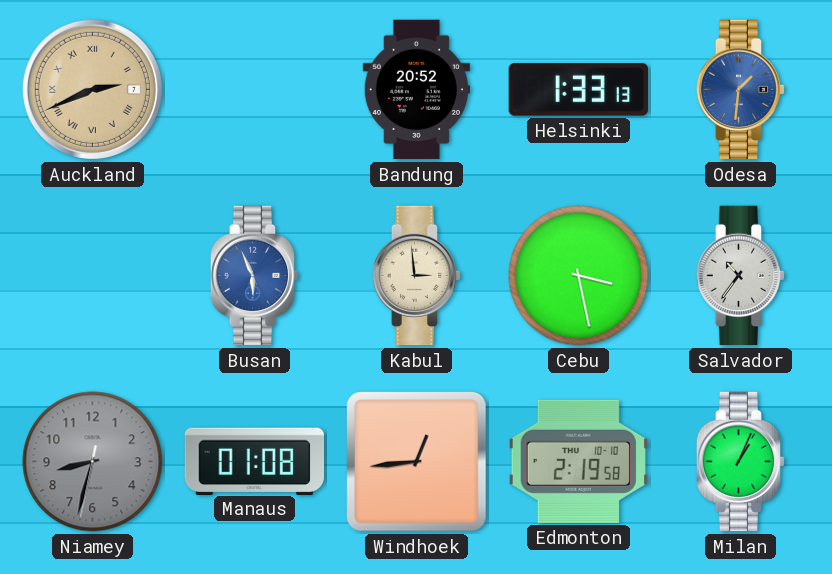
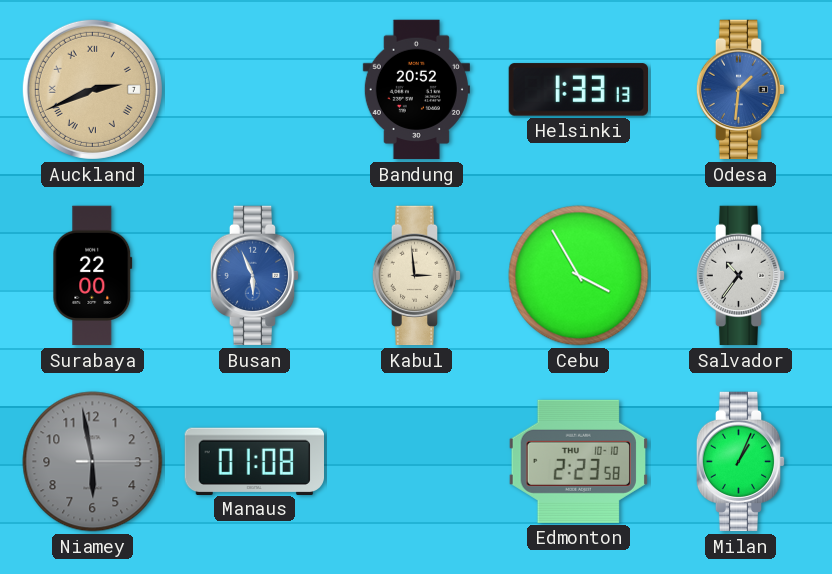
Surabaya: none -> 22:00 (93, 276)
Cebu: 3:28 -> 3:55 (579, 276)
Niamey: 8:32 -> 5:58 (93, 462)
Windhoek: 12:44 -> none (416, 461)
Edmonton: 2:19 -> 2:23 (578, 461)
